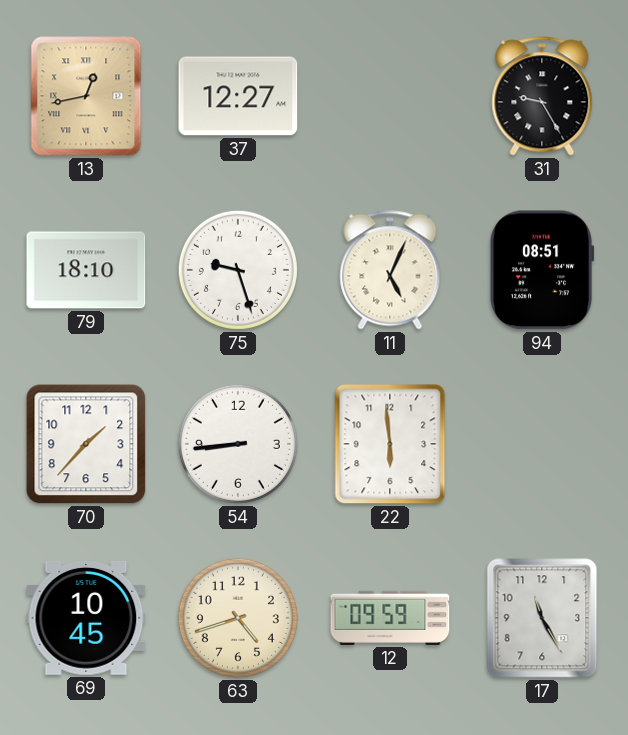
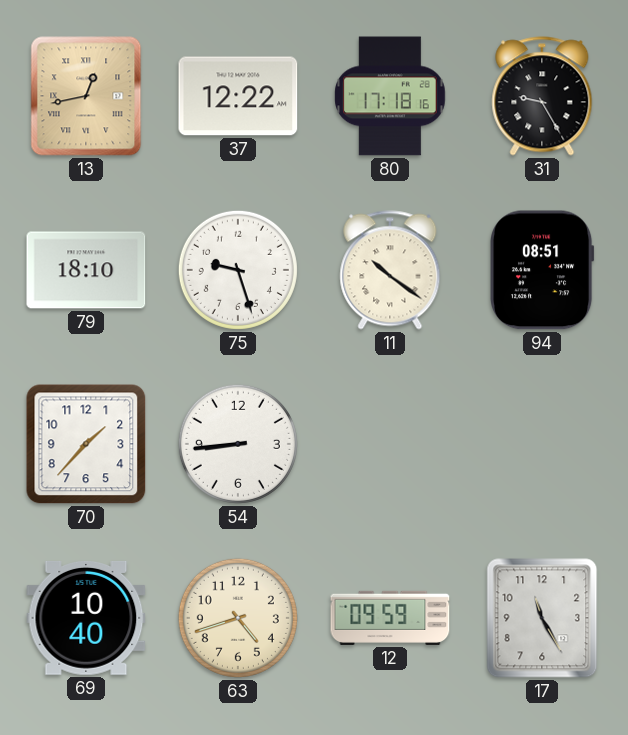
37: 12:27 -> 12:22 (238, 96)
80: none -> 17:18 (390, 96)
11: 5:04 -> 10:21 (390, 270)
22: 5:59 -> none (390, 444)
69: 10:45 -> 10:40 (86, 618)
